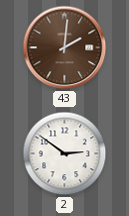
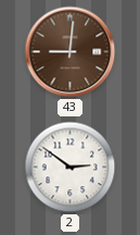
43: 2:01 -> 9:01 (71, 52)
